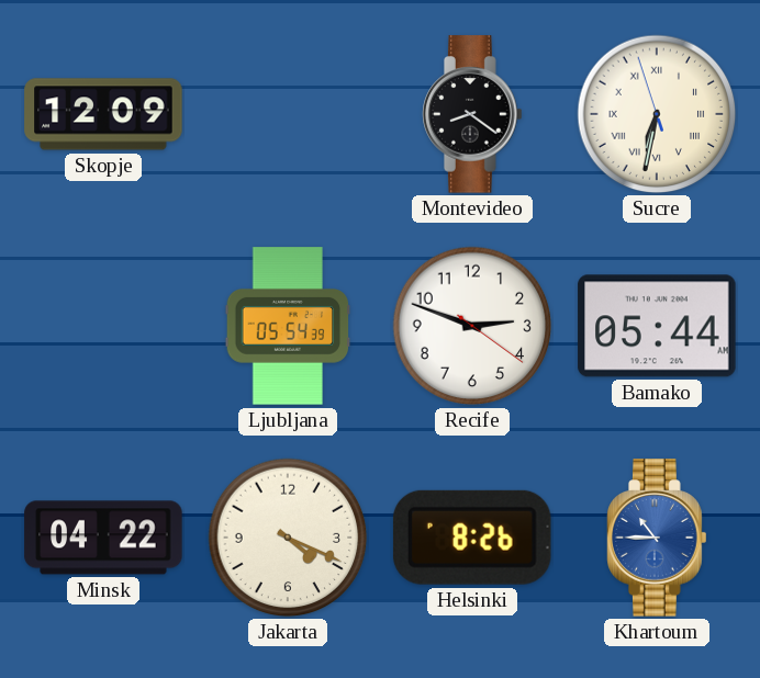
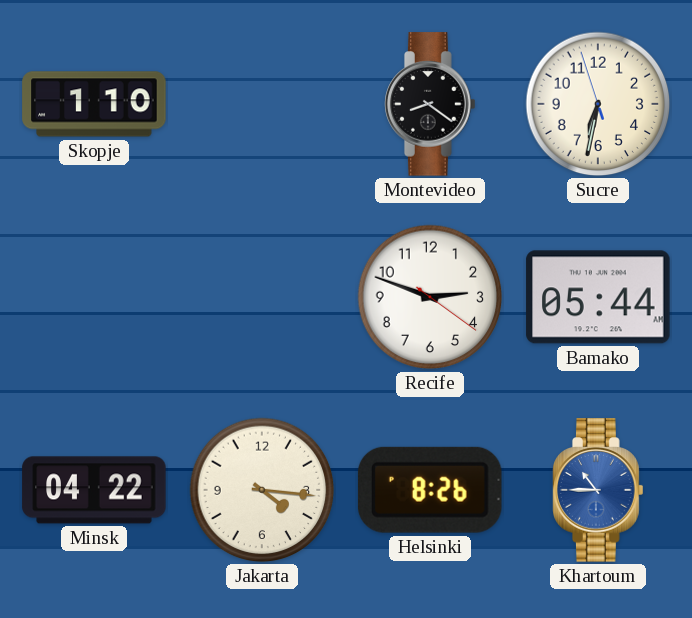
Skopje: 12:09 -> 1:10 (94, 104)
Sucre numerals: Roman -> Arabic (598, 104)
Ljubljana: 05:54 -> none (288, 326)
Jakarta: 4:19 -> 4:16 (262, 490)
